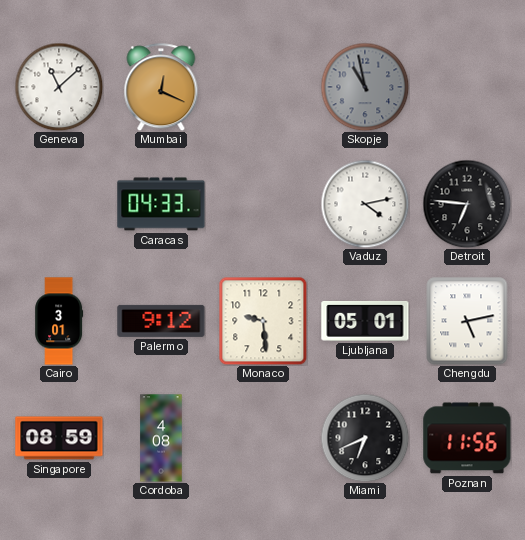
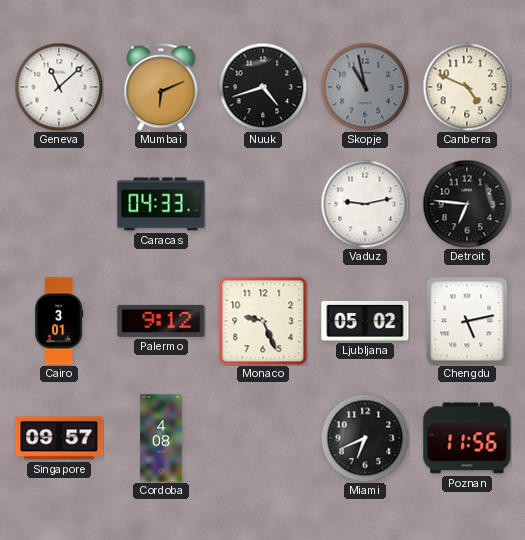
Mumbai: 12:19 -> 6:11 (161, 87)
Nuuk: none -> 4:42 (263, 87)
Canberra: none -> 4:49 (467, 87)
Vaduz: 4:13 -> 9:13 (365, 204)
Monaco: 9:29 -> 9:26 (263, 321)
Ljubljana: 05:01 -> 05:02 (365, 321)
Singapore: 08:59 -> 09:57 (59, 438)
